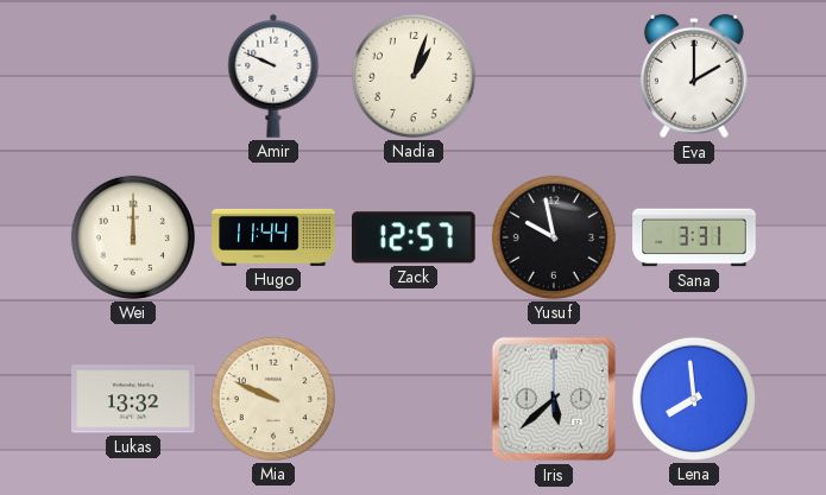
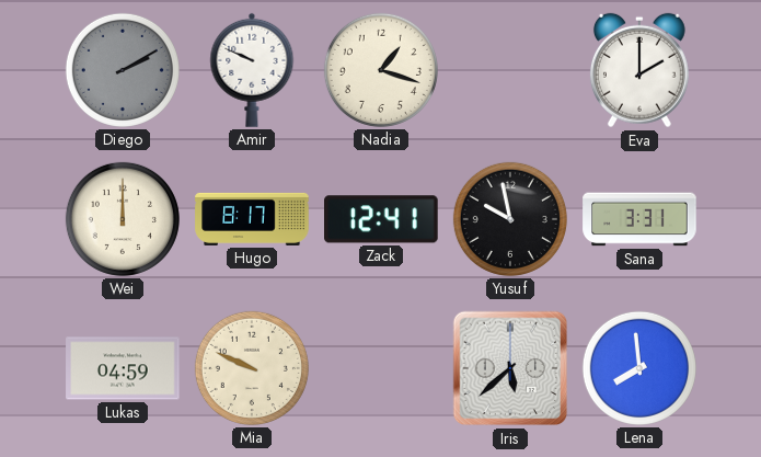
Diego: none -> 2:10 (123, 70)
Nadia: 1:03 -> 1:18 (381, 70)
Hugo: 11:44 -> 8:17 (252, 219)
Zack: 12:57 -> 12:41 (382, 219)
Lukas: 13:32 -> 04:59 (123, 368)
